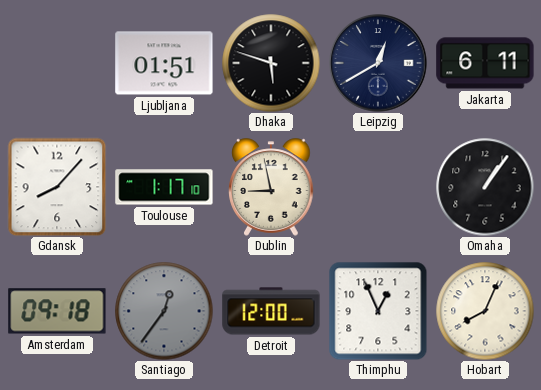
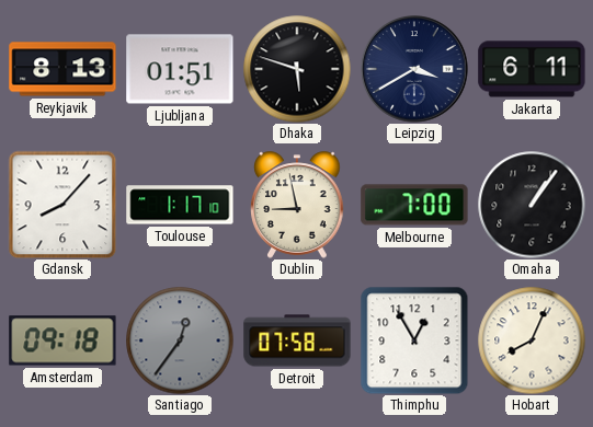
Reykjavik: none -> 8:13 (62, 69)
Leipzig: 12:40 -> 3:40 (414, 69)
Melbourne: none -> 7:00 (414, 205)
Detroit: 12:00 -> 07:58 (297, 341)
Thimphu: 12:56 -> 12:55 (414, 341)
